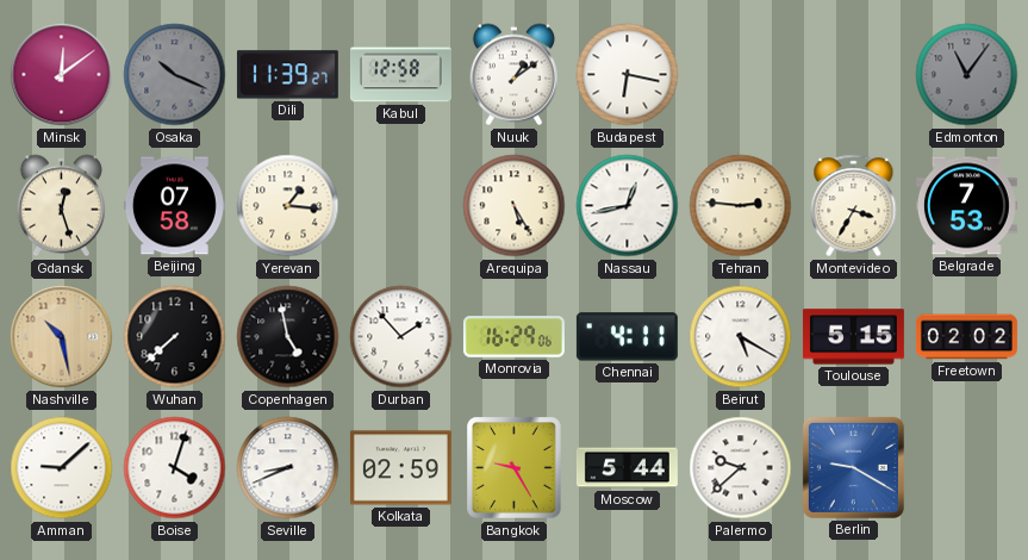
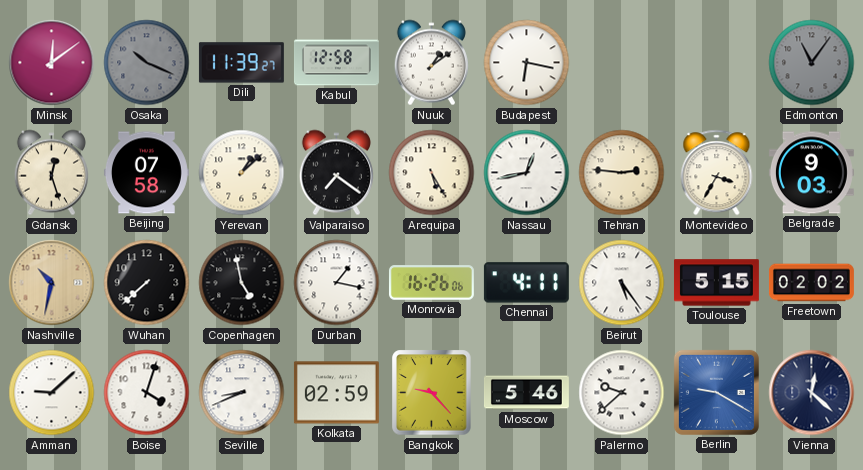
Yerevan: 1:16 -> 1:08 (242, 173)
Valparaiso: none -> 7:21 (336, 173)
Belgrade: 7:53 -> 9:03 (811, 173)
Nashville: 10:28 -> 10:32 (52, 283)
Durban: 1:53 -> 1:17 (337, 283)
Monrovia: 16:29 -> 16:26 (431, 283)
Beirut: 5:20 -> 5:24 (622, 283)
Bangkok: 9:25 -> 9:23 (432, 393)
Moscow: 5:44 -> 5:46 (526, 393)
Vienna: none -> 12:22 (812, 393)
